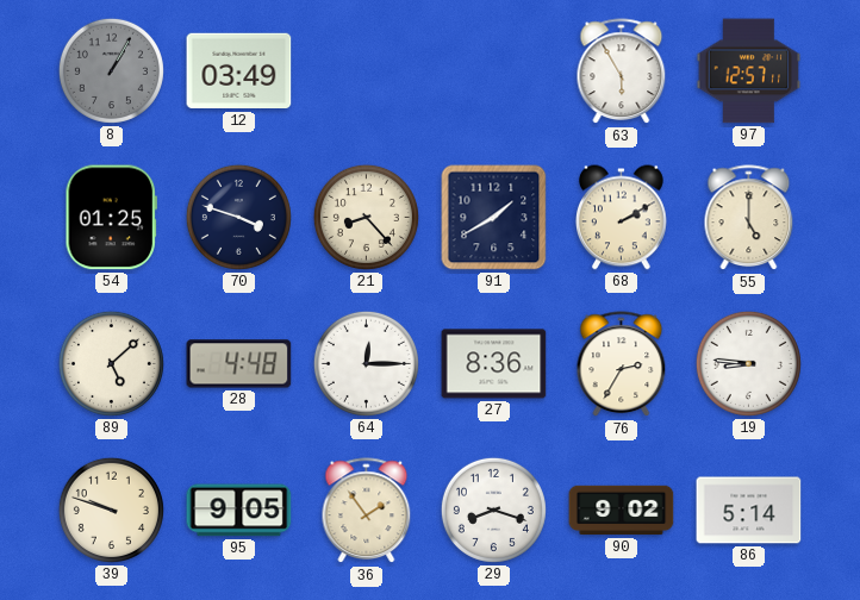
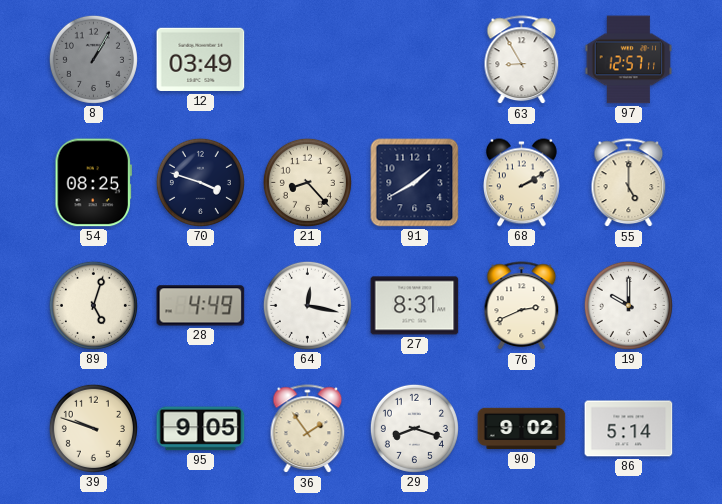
63: 5:55 -> 8:55 (522, 60)
54: 01:25 -> 08:25 (93, 183)
89: 5:08 -> 5:03 (93, 305)
28: 4:48 -> 4:49 (201, 306)
64: 12:15 -> 12:17 (307, 305)
27: 8:36 -> 8:31 (415, 306)
76: 2:35 -> 2:41 (522, 306)
19: 8:46 -> 10:00 (628, 305)
